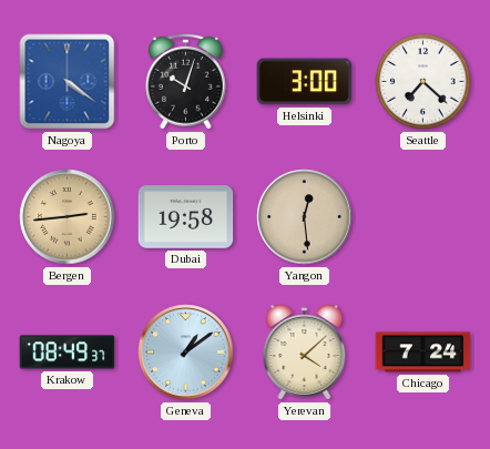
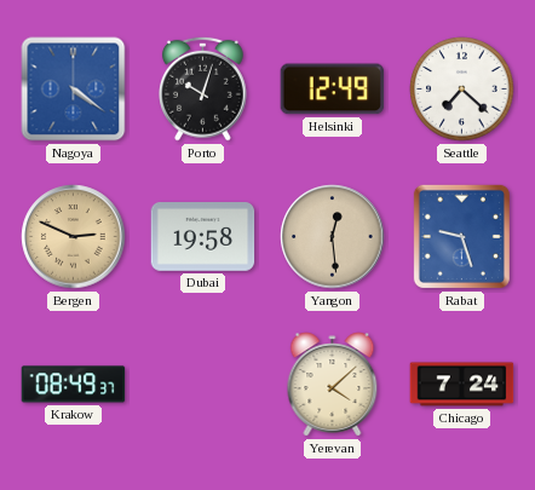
Helsinki: 3:00 -> 12:49 (333, 90)
Bergen: 2:44 -> 2:49 (74, 237)
Rabat: none -> 9:27 (461, 236)
Geneva: 1:09 -> none (186, 353)
